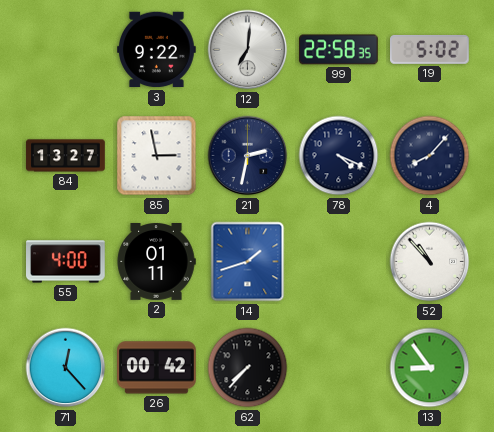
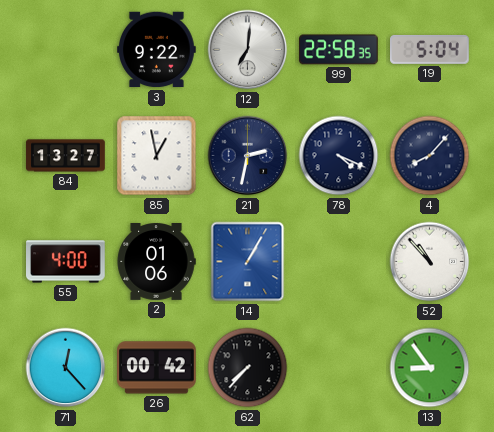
19: 5:02 -> 5:04 (430, 49)
85: 2:58 -> 12:58 (157, 156)
2: 01:11 -> 01:06 (156, 262)
14: 1:42 -> 1:05 (248, 262)
